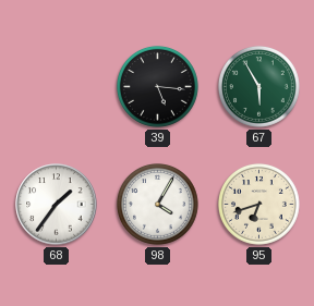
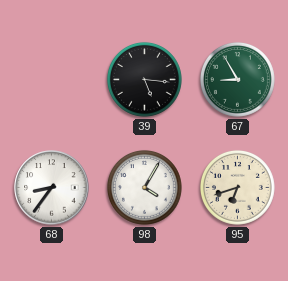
67: 5:55 -> 8:55 (237, 79)
68: 1:36 -> 8:36 (52, 188)
